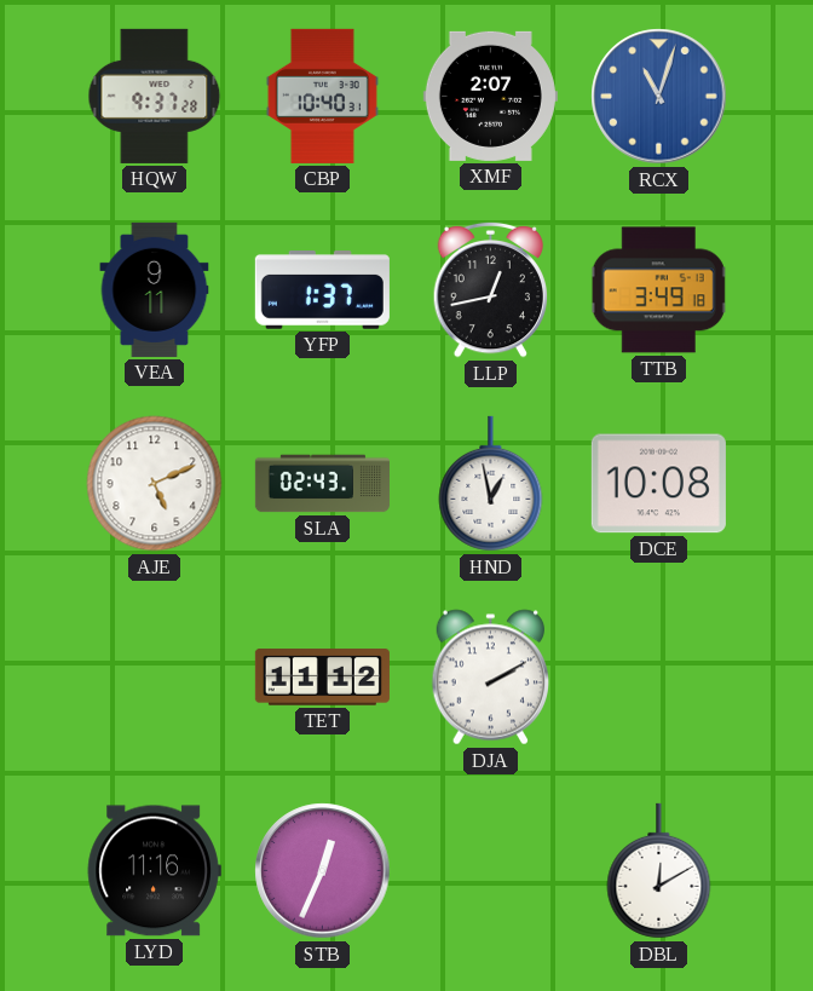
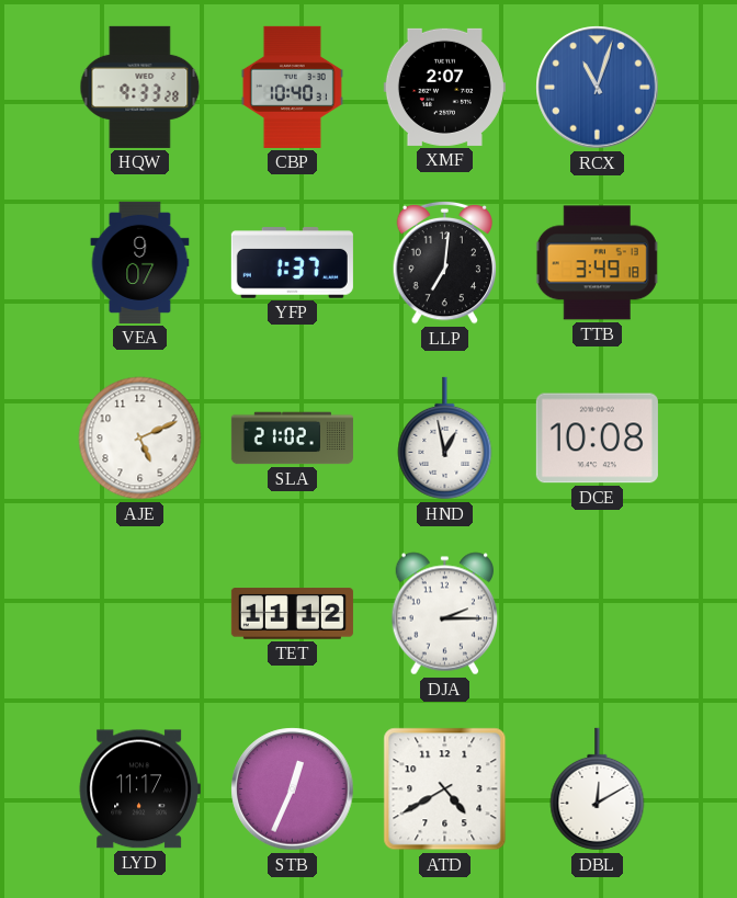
HQW: 9:37 -> 9:33 (140, 87)
VEA: 9:11 -> 9:07 (140, 262)
LLP: 12:43 -> 7:01 (445, 262)
SLA: 02:43 -> 21:02 (292, 439)
DJA: 2:10 -> 2:15 (445, 614)
LYD: 11:16 -> 11:17 (139, 789)
ATD: none -> 4:40 (445, 789)
